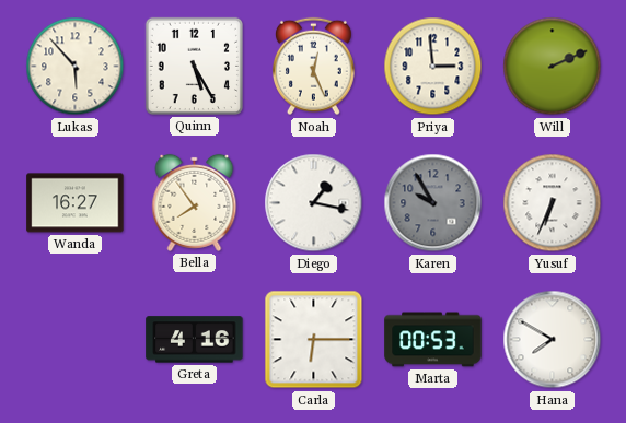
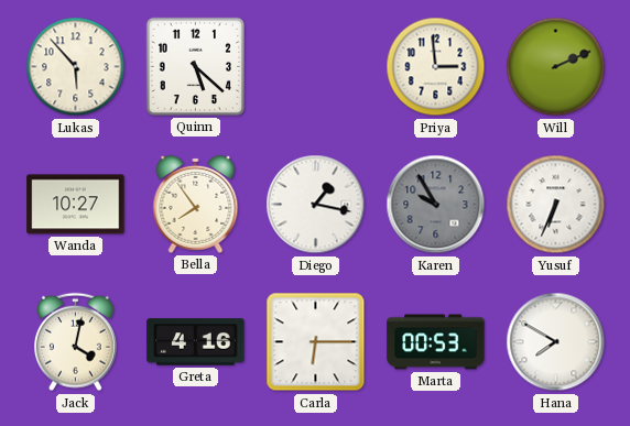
Quinn: 5:25 -> 5:22 (195, 66)
Noah: 12:26 -> none (313, 67)
Wanda: 16:27 -> 10:27 (76, 205)
Jack: none -> 4:02 (75, 342)
